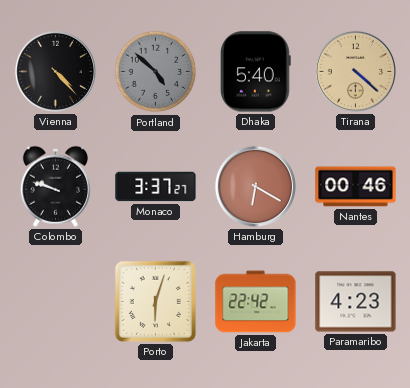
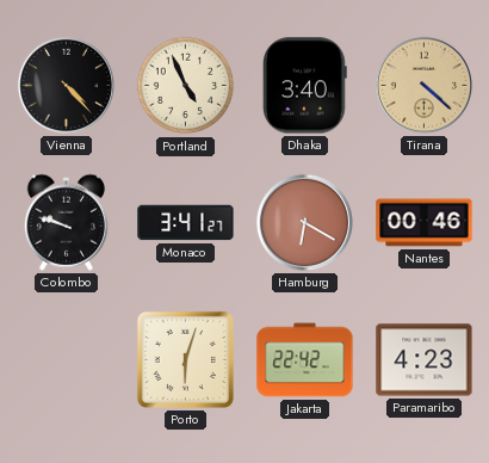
Portland: 4:52 -> 4:56 (186, 86)
Portland dial: grey -> cream (186, 86)
Dhaka: 5:40 -> 3:40 (305, 86)
Monaco: 3:37 -> 3:41 (186, 223)
